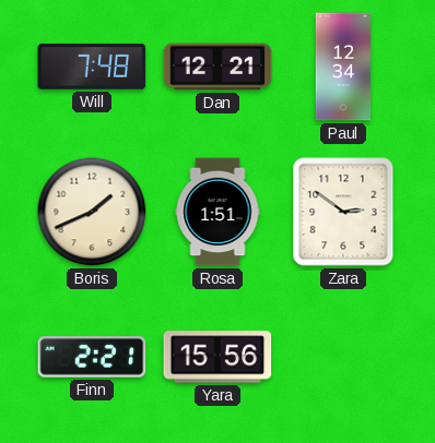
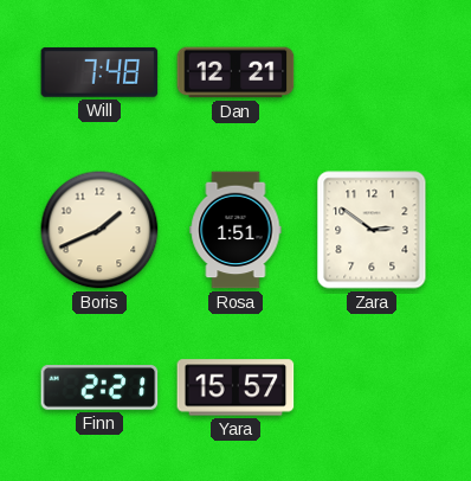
Paul: 12:34 -> none (343, 67)
Yara: 15:56 -> 15:57 (236, 387)
